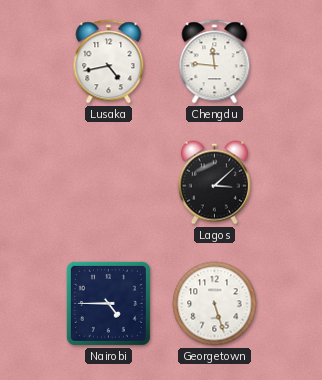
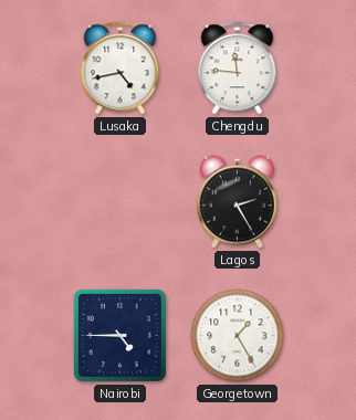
Lagos: 3:08 -> 2:25 (237, 202)
Georgetown: 5:27 -> 1:25 (238, 336)
